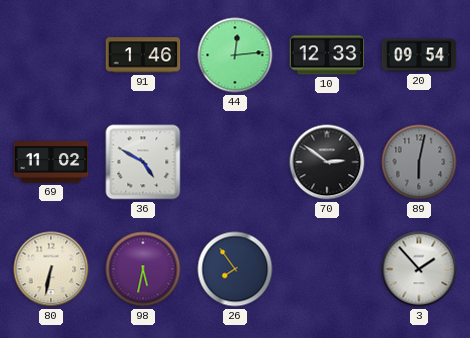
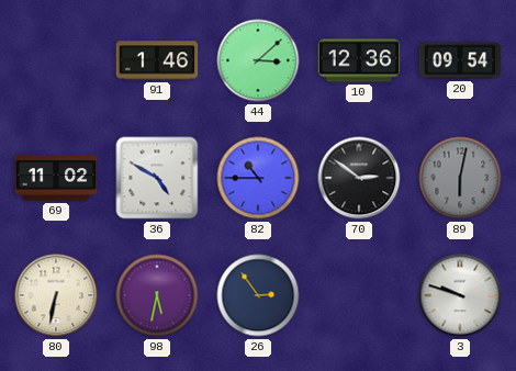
44: 12:14 -> 3:08 (258, 60)
10: 12:33 -> 12:36 (359, 60)
82: none -> 10:45 (258, 178)
26: 7:54 -> 2:54 (258, 295)
3: 1:53 -> 9:48 (460, 295)
